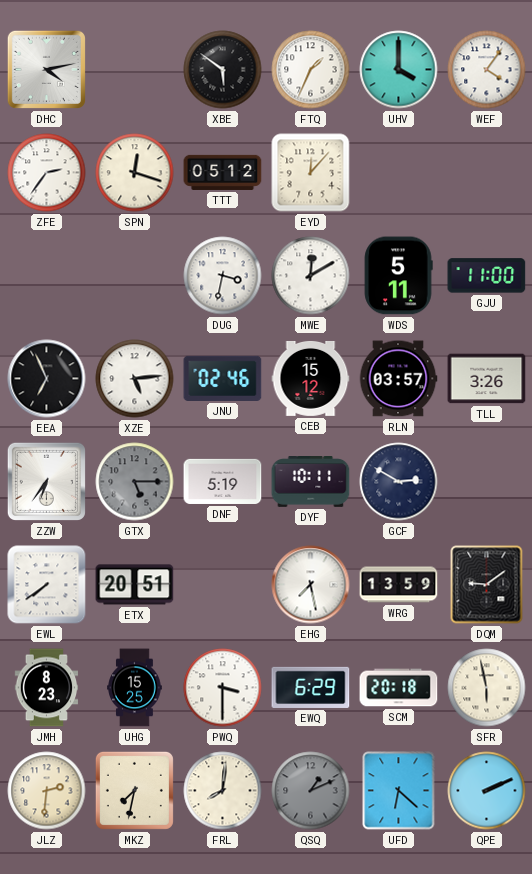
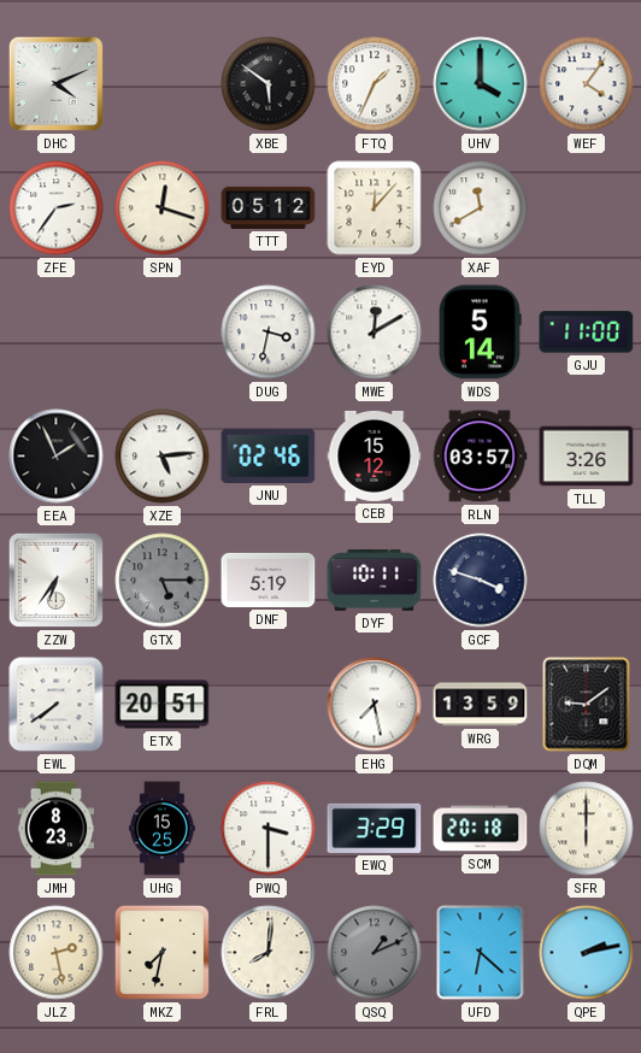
DHC: 4:13 -> 4:11 (55, 83)
XAF: none -> 11:40 (481, 208)
WDS: 5:11 -> 5:14 (480, 333)
EEA: 6:56 -> 1:56 (57, 457)
GCF: 2:50 -> 3:48 (481, 581)
EWQ: 6:29 -> 3:29 (375, 828)
SFR: 5:58 -> 6:00 (587, 829)
JLZ: 2:31 -> 2:28 (57, 953)
QPE: 2:11 -> 2:13 (587, 953)
